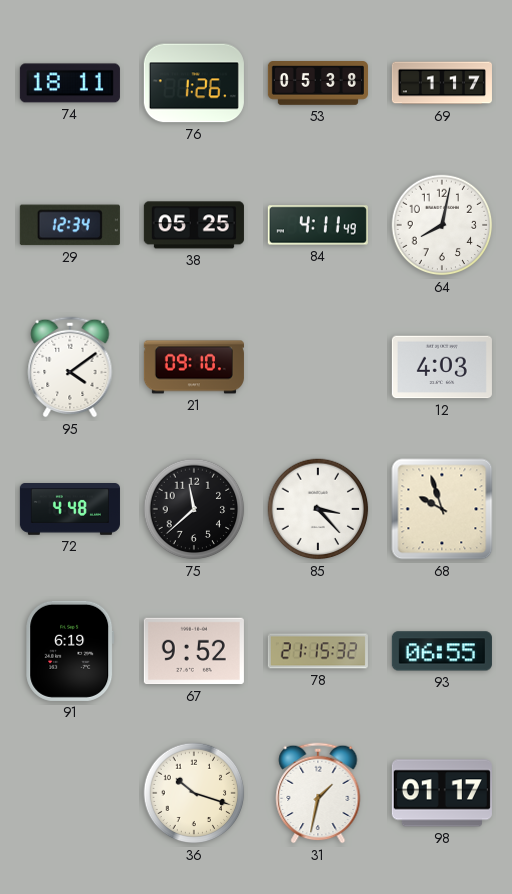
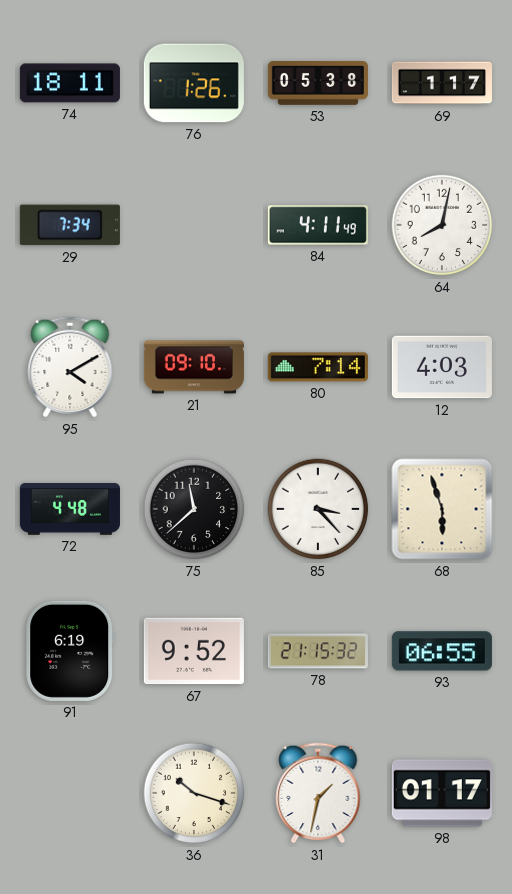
29: 12:34 -> 7:34 (70, 225)
38: 05:25 -> none (194, 225)
95: 4:09 -> 4:10 (70, 367)
80: none -> 7:14 (318, 367)
68: 9:57 -> 5:57 (442, 509)
